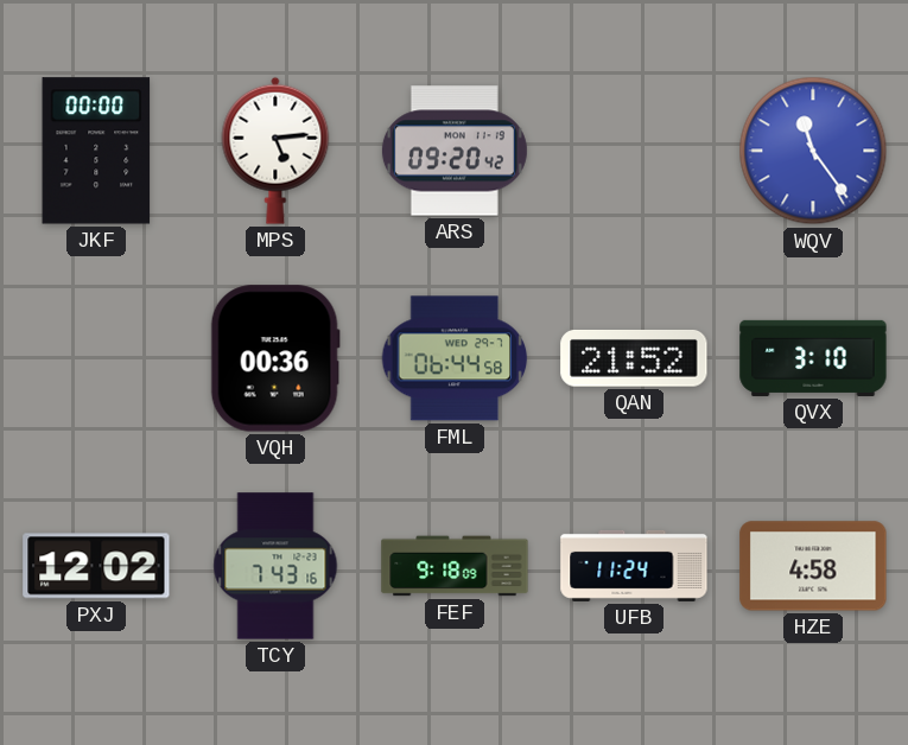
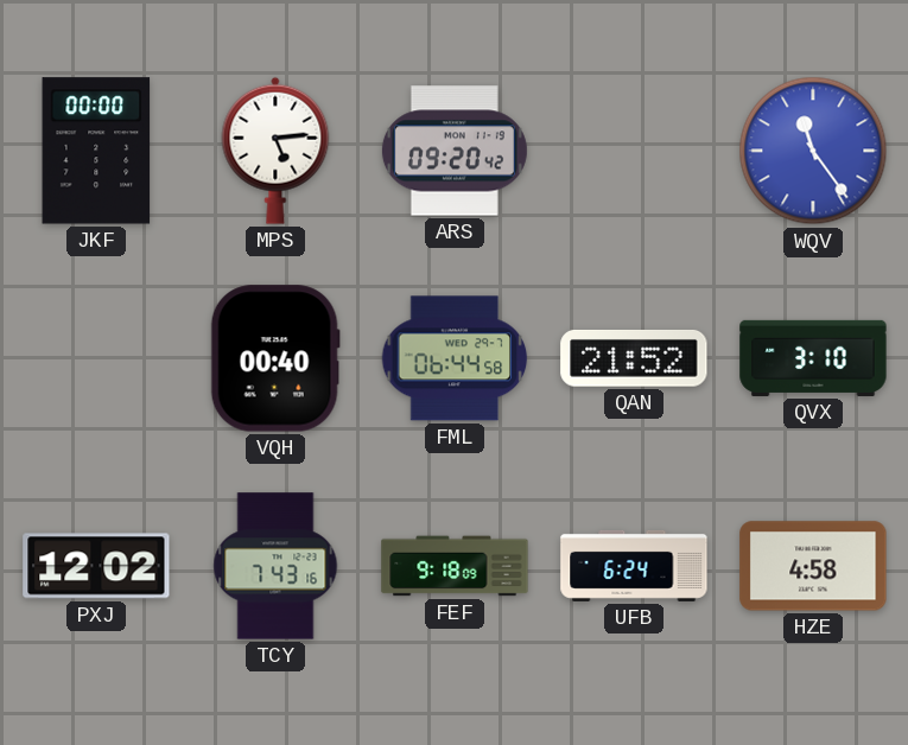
VQH: 00:36 -> 00:40 (275, 358)
UFB: 11:24 -> 6:24 (634, 566)
